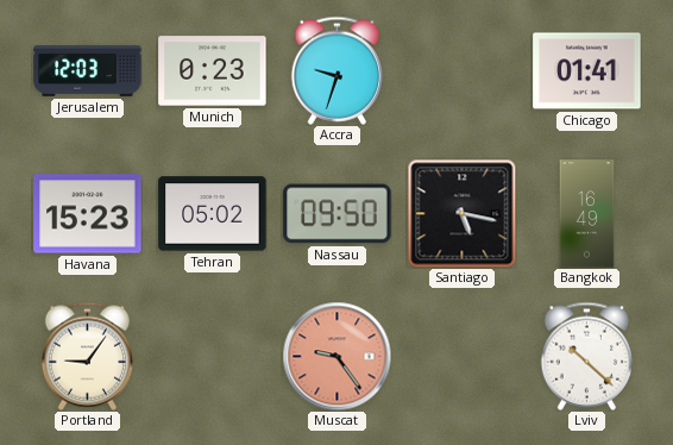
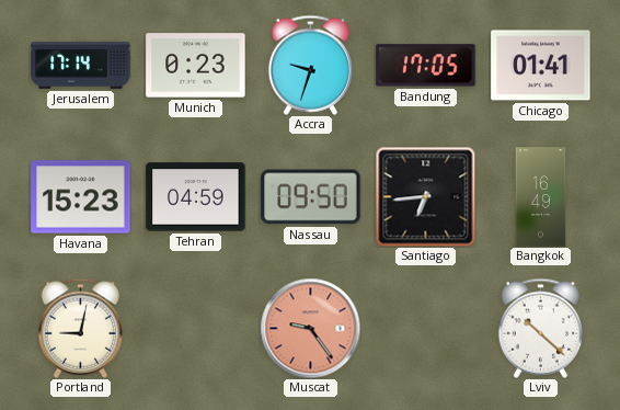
Jerusalem: 12:03 -> 17:14 (81, 65)
Bandung: none -> 17:05 (426, 66)
Tehran: 05:02 -> 04:59 (196, 197)
Santiago: 5:17 -> 6:44 (425, 196)
Portland: 9:06 -> 9:02 (80, 328)
